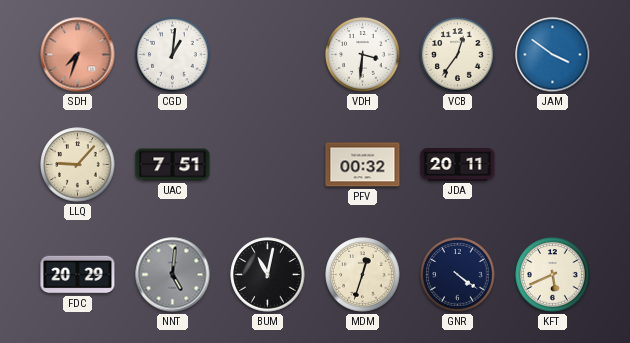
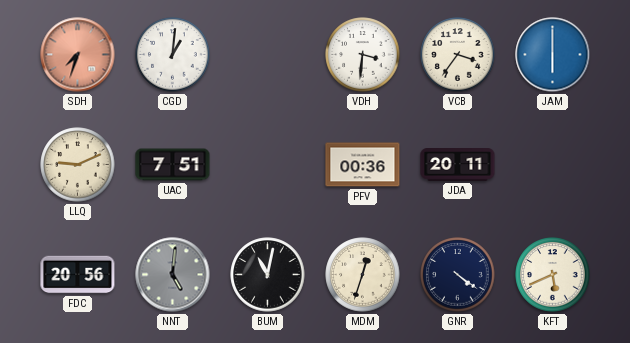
VCB: 12:36 -> 3:36 (458, 55)
JAM: 3:51 -> 6:00 (553, 55)
LLQ: 9:07 -> 9:11 (78, 165)
PFV: 00:32 -> 00:36 (363, 165)
FDC: 20:29 -> 20:56 (78, 275)
